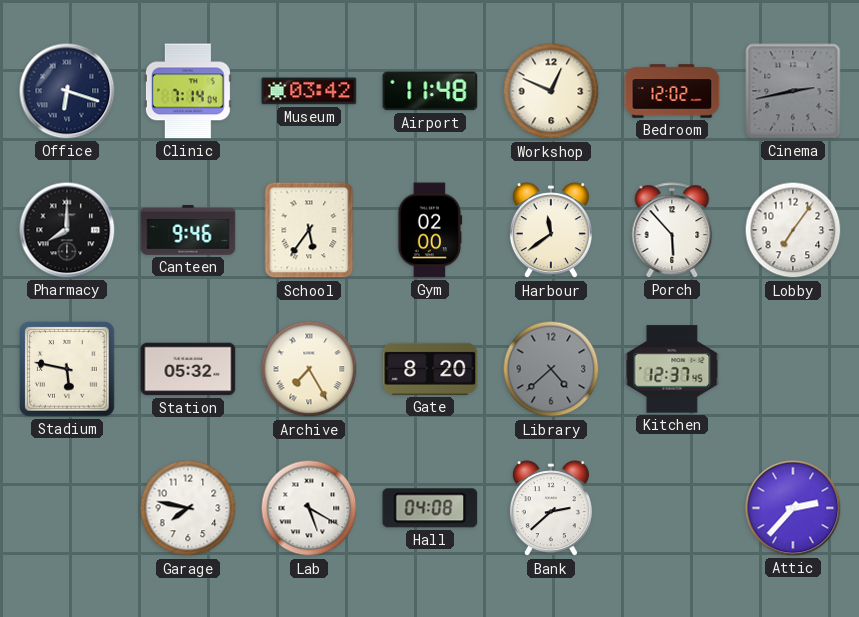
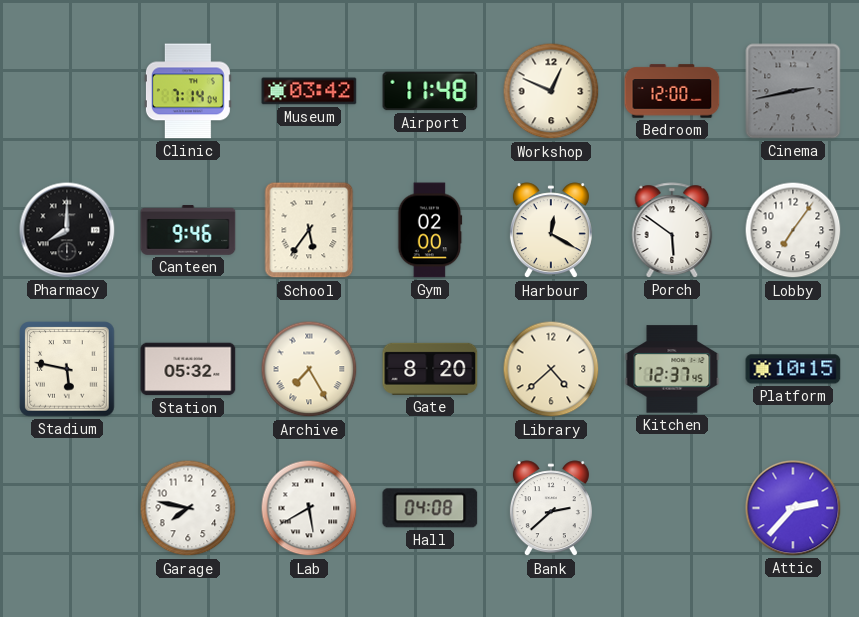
Office: 6:18 -> none (67, 91)
Bedroom: 12:02 -> 12:00 (672, 91)
Harbour: 11:39 -> 12:20 (551, 231)
Porch: 5:53 -> 5:51 (672, 230)
Library dial: grey -> cream (551, 369)
Platform: none -> 10:15 (793, 369)
Lab: 5:20 -> 5:40 (309, 508)
